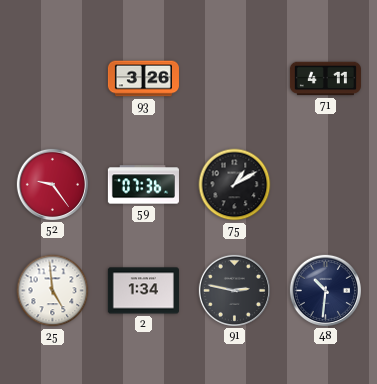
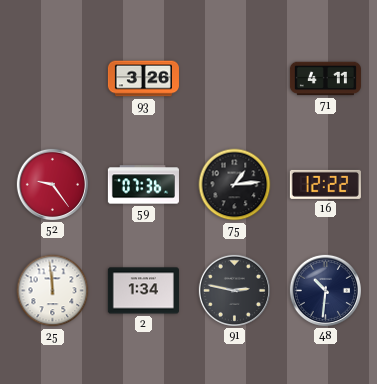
75: 1:10 -> 1:14 (235, 185)
16: none -> 12:22 (325, 184)
25: 4:59 -> 11:59 (53, 291)
